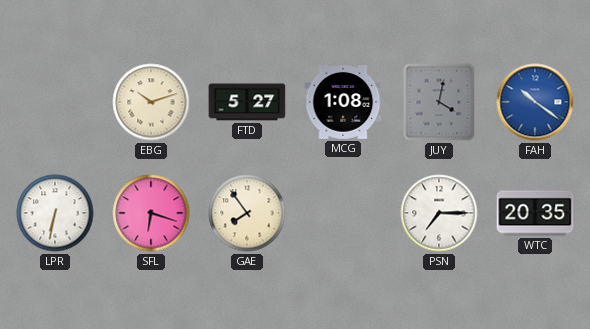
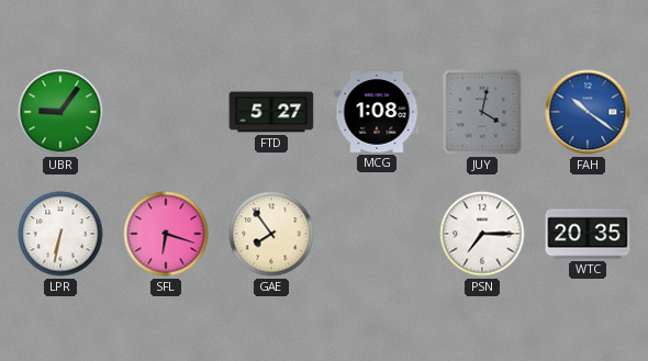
UBR: none -> 9:06 (60, 112)
EBG: 10:12 -> none (151, 102)
